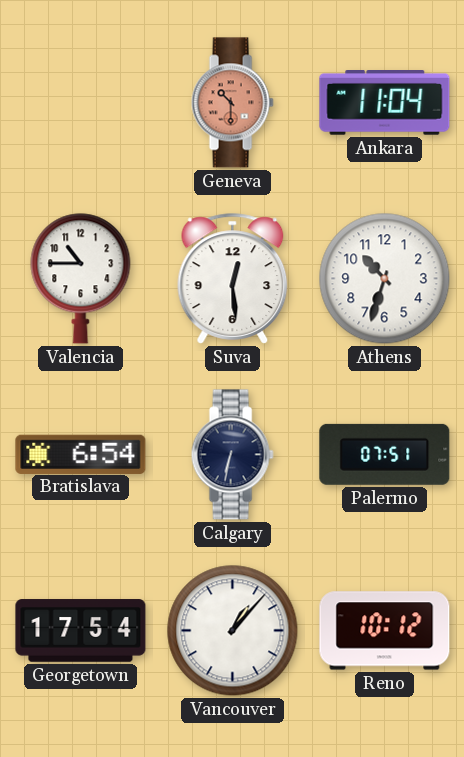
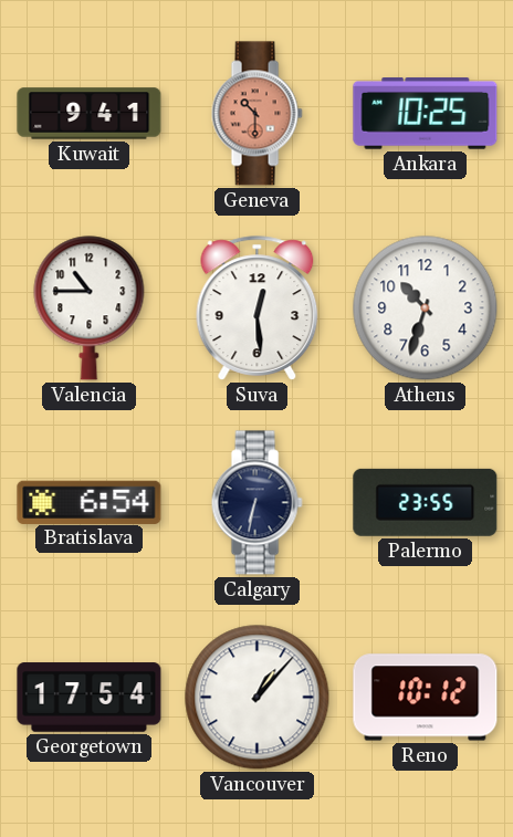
Kuwait: none -> 9:41 (90, 114)
Ankara: 11:04 -> 10:25 (426, 114)
Palermo: 07:51 -> 23:55 (426, 502)
